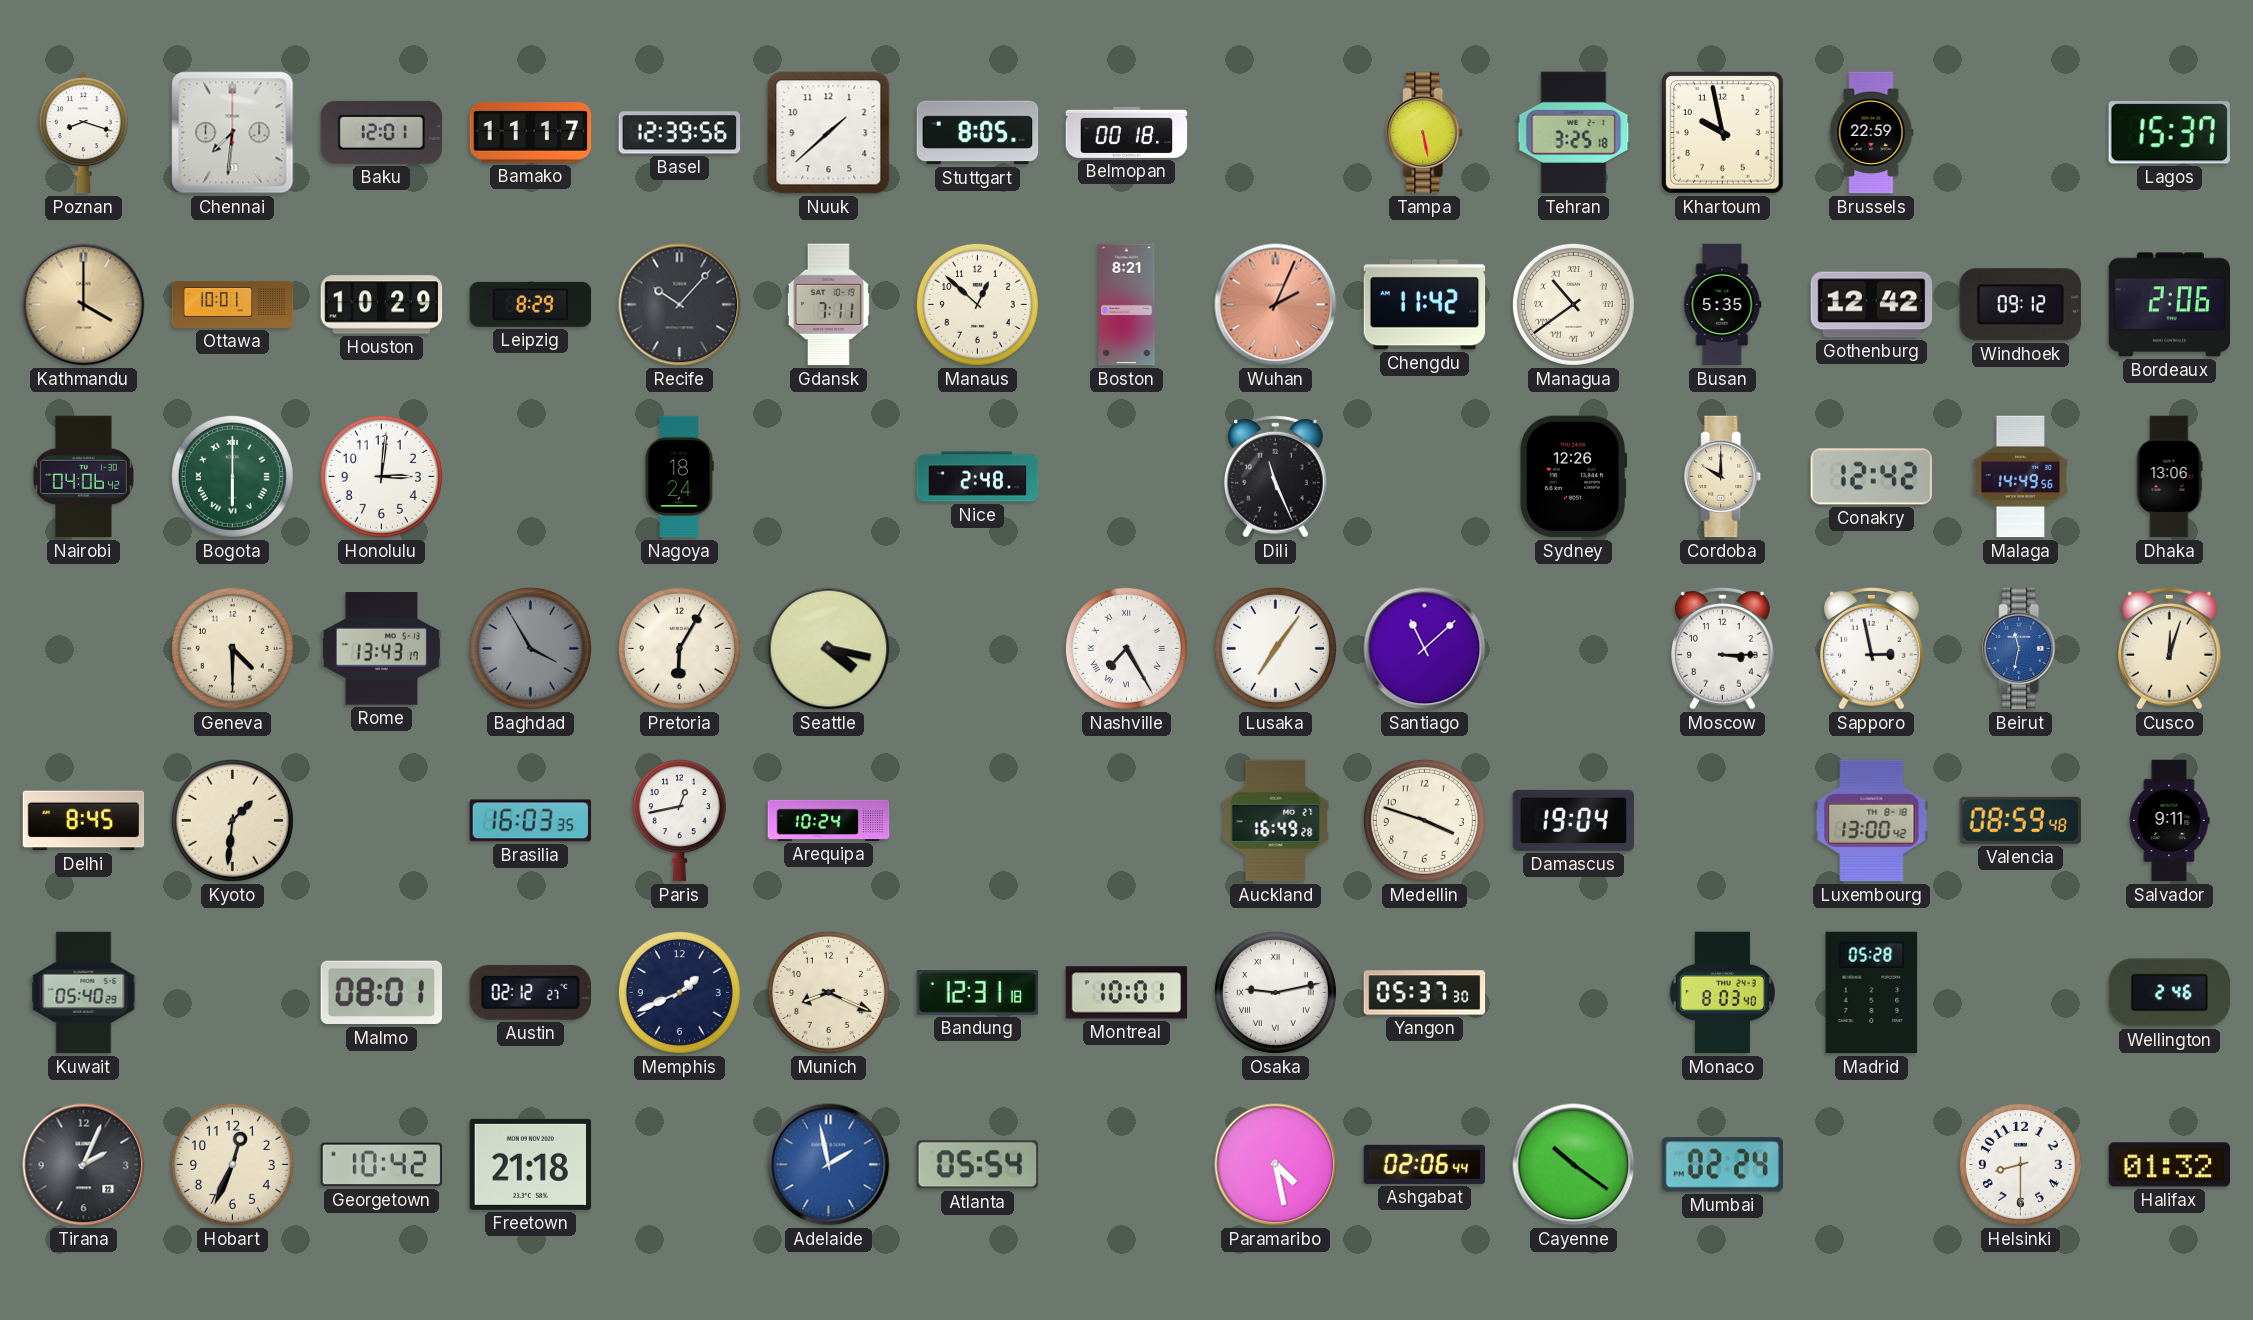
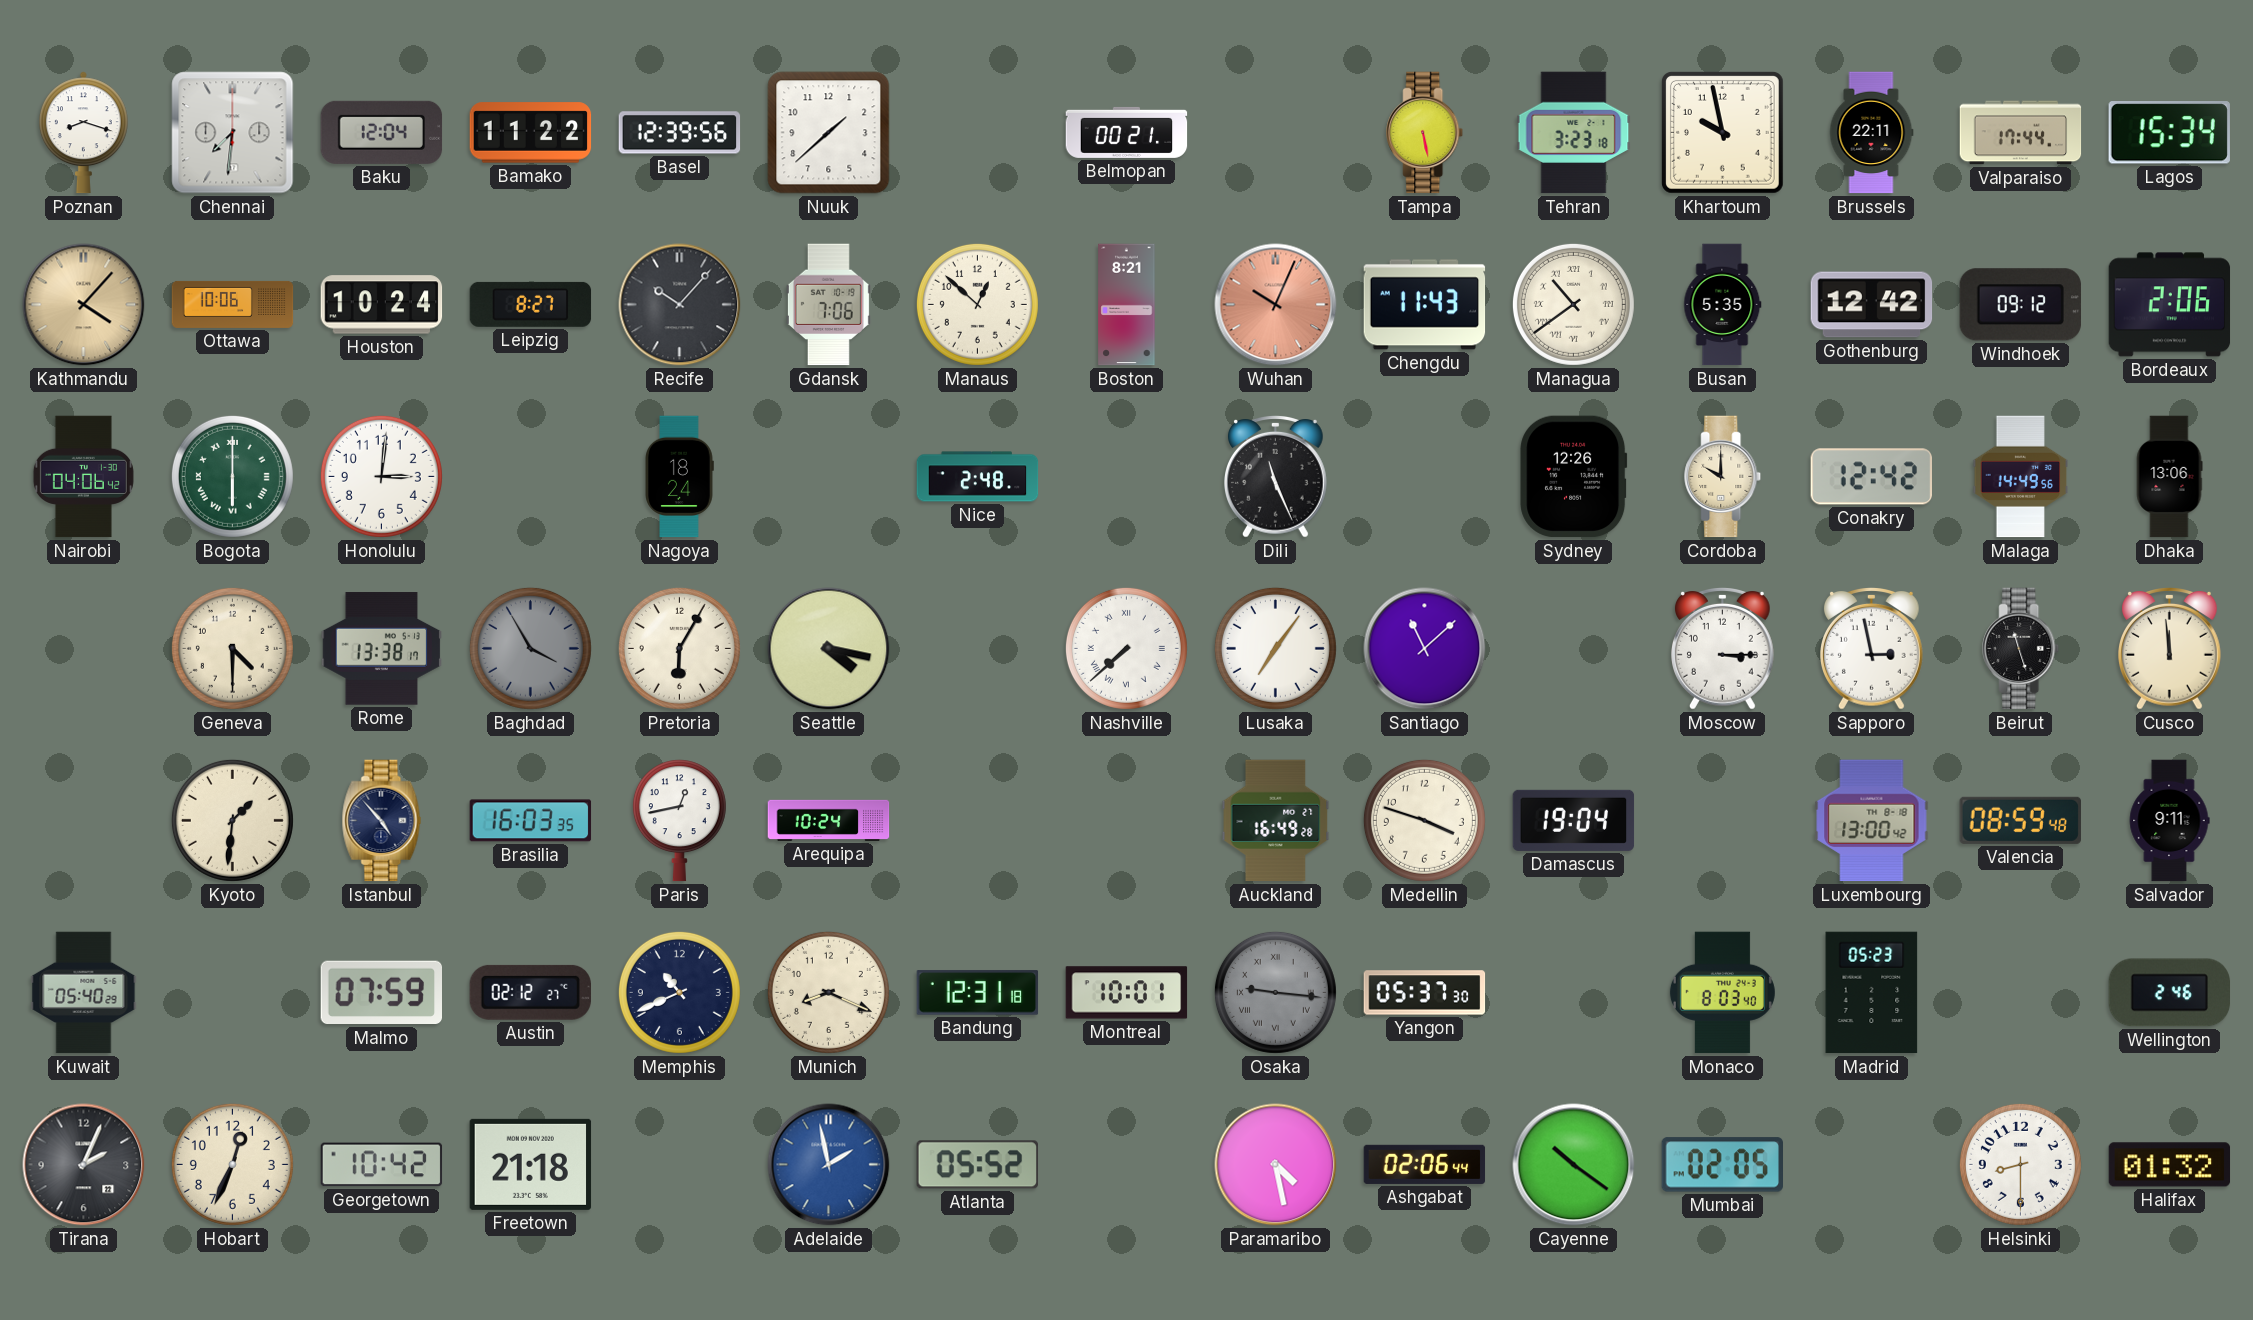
Baku: 12:01 -> 12:04 (382, 132)
Bamako: 11:17 -> 11:22 (531, 133)
Stuttgart: 8:05 -> none (978, 133)
Belmopan: 00:18 -> 00:21 (1127, 132)
Tehran: 3:25 -> 3:23 (1574, 133)
Brussels: 22:59 -> 22:11 (1871, 133)
Valparaiso: none -> 17:44 (2021, 133)
Lagos: 15:37 -> 15:34 (2169, 133)
Kathmandu: 4:00 -> 4:07 (84, 305)
Ottawa: 10:01 -> 10:06 (233, 304)
Houston: 10:29 -> 10:24 (382, 305)
Leipzig: 8:29 -> 8:27 (531, 304)
Gdansk: 7:11 -> 7:06 (828, 305)
Wuhan: 2:04 -> 10:04 (1276, 305)
Chengdu: 11:42 -> 11:43 (1425, 305)
Rome: 13:43 -> 13:38 (382, 649)
Nashville: 7:25 -> 7:38 (1126, 648)
Beirut: 11:32 -> 11:27 (2021, 649)
Beirut dial: blue -> black (2021, 649)
Cusco: 12:03 -> 11:59 (2170, 649)
Delhi: 8:45 -> none (84, 821)
Istanbul: none -> 4:53 (382, 821)
Malmo: 08:01 -> 07:59 (381, 993)
Memphis: 1:41 -> 10:41 (679, 992)
Osaka: 9:13 -> 9:16 (1275, 992)
Osaka dial: white -> grey (1275, 992)
Madrid: 05:28 -> 05:23 (1872, 993)
Atlanta: 05:54 -> 05:52 (977, 1165)
Mumbai: 02:24 -> 02:05 (1722, 1165)
